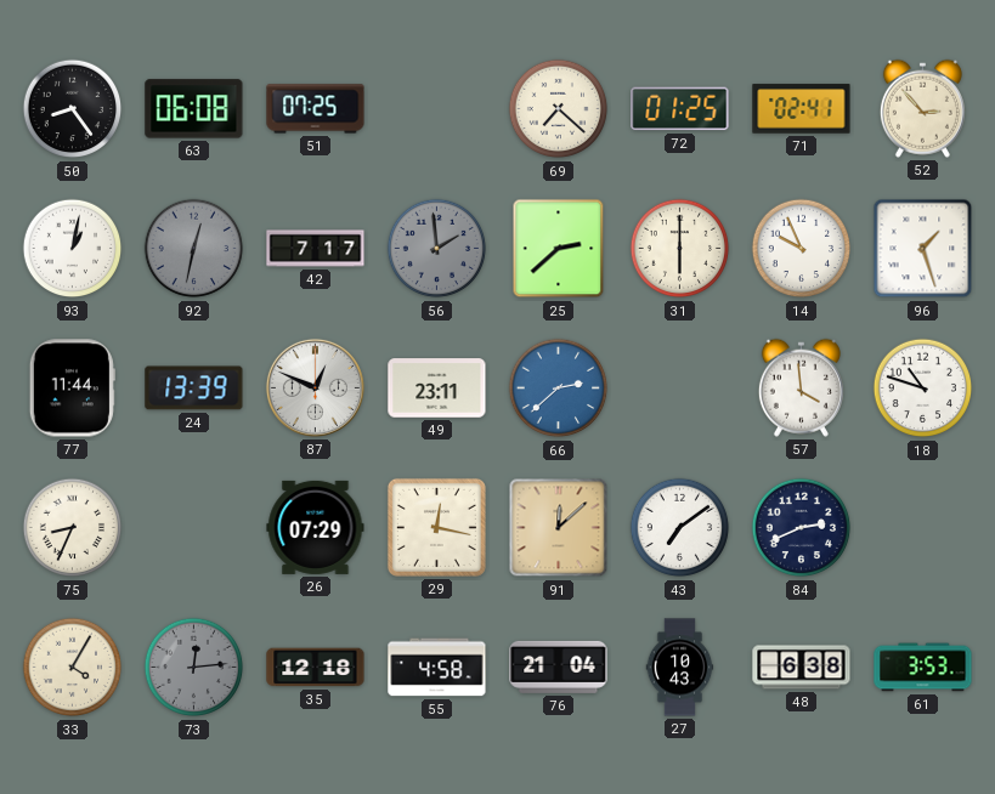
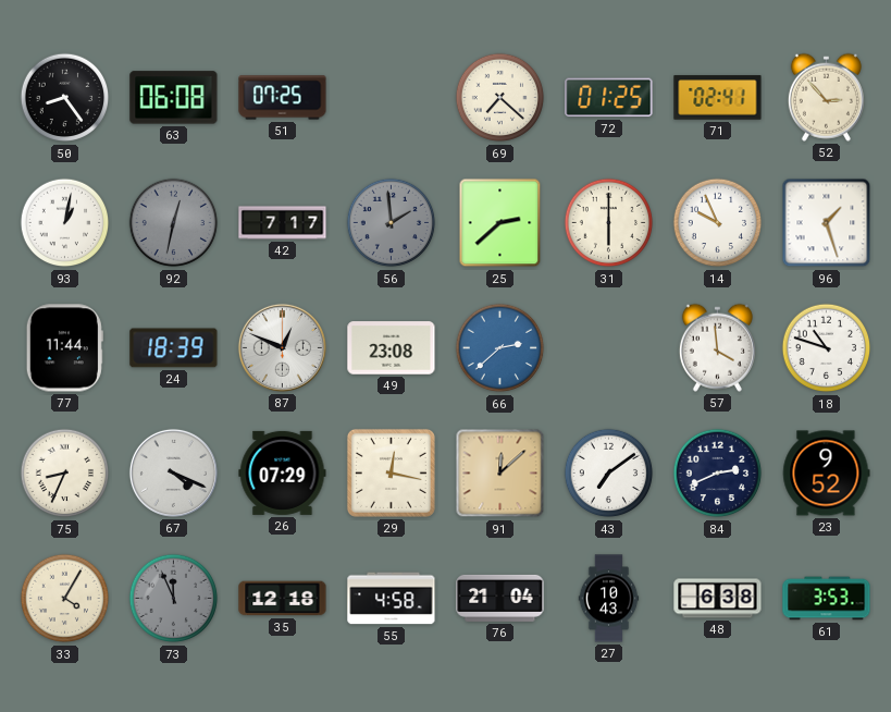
24: 13:39 -> 18:39 (174, 348)
49: 23:11 -> 23:08 (392, 348)
67: none -> 4:19 (173, 472)
23: none -> 9:52 (827, 474)
73: 12:14 -> 11:56 (174, 599)
